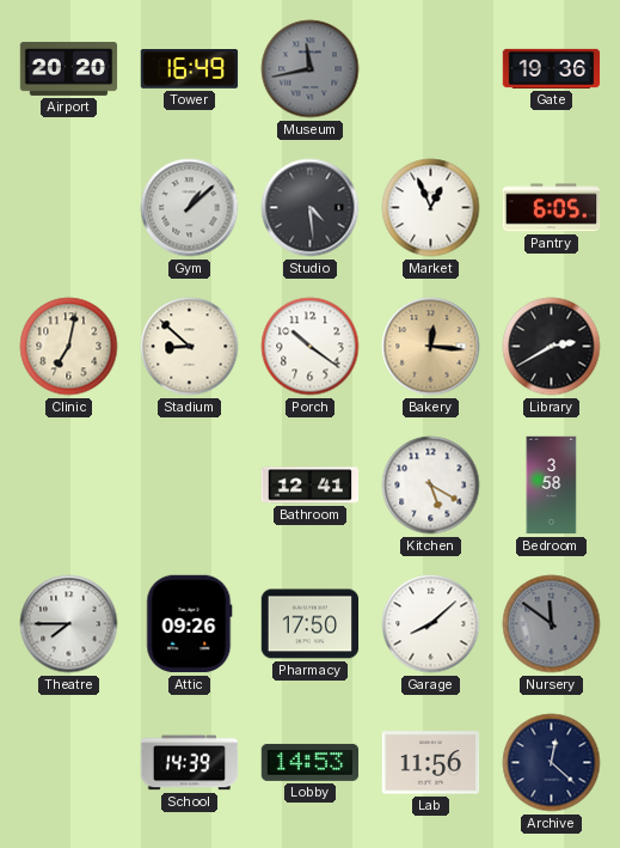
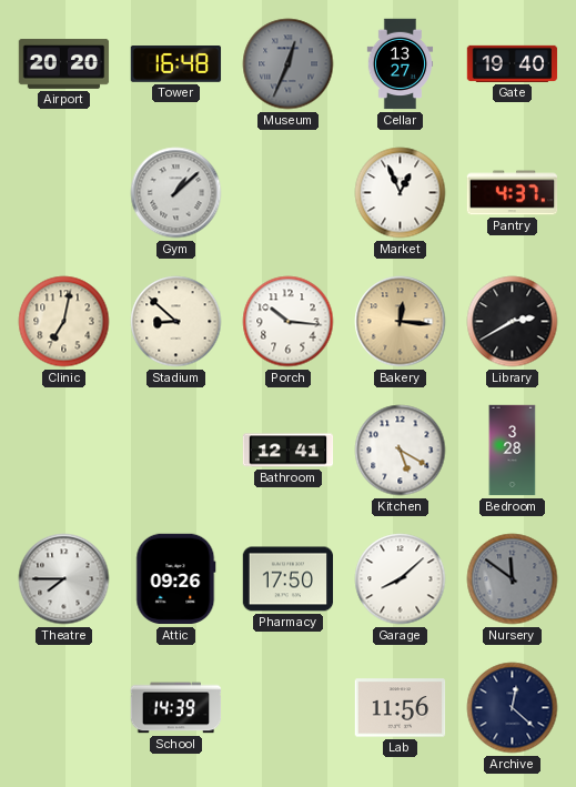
Tower: 16:49 -> 16:48 (176, 64)
Museum: 11:43 -> 12:34 (289, 64)
Cellar: none -> 13:27 (401, 64)
Gate: 19:36 -> 19:40 (513, 63)
Studio: 4:29 -> none (311, 208)
Pantry: 6:05 -> 4:37 (513, 193)
Porch: 10:21 -> 10:16 (289, 322)
Bedroom: 3:58 -> 3:28 (513, 451)
Lobby: 14:53 -> none (311, 762)
